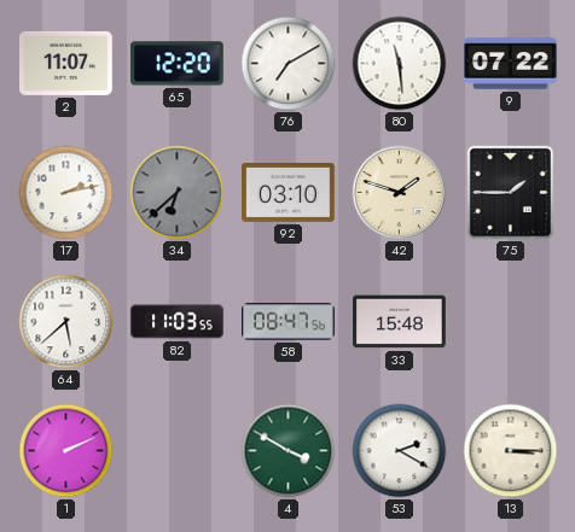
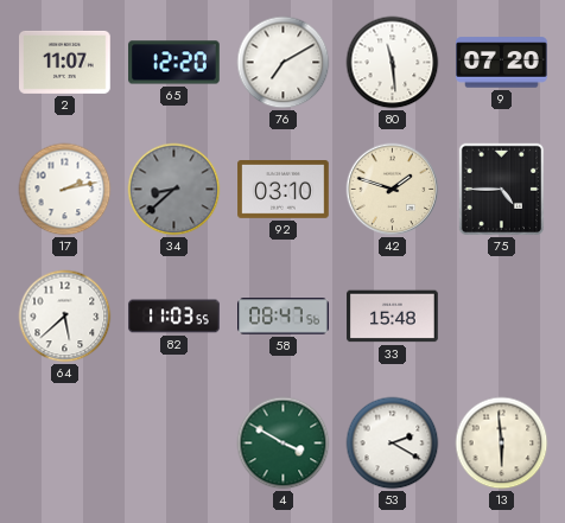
9: 07:22 -> 07:20 (502, 63)
34: 6:38 -> 8:38 (174, 190)
75: 1:45 -> 4:45 (502, 190)
1: 2:11 -> none (66, 451)
13: 3:15 -> 5:59 (502, 444)
